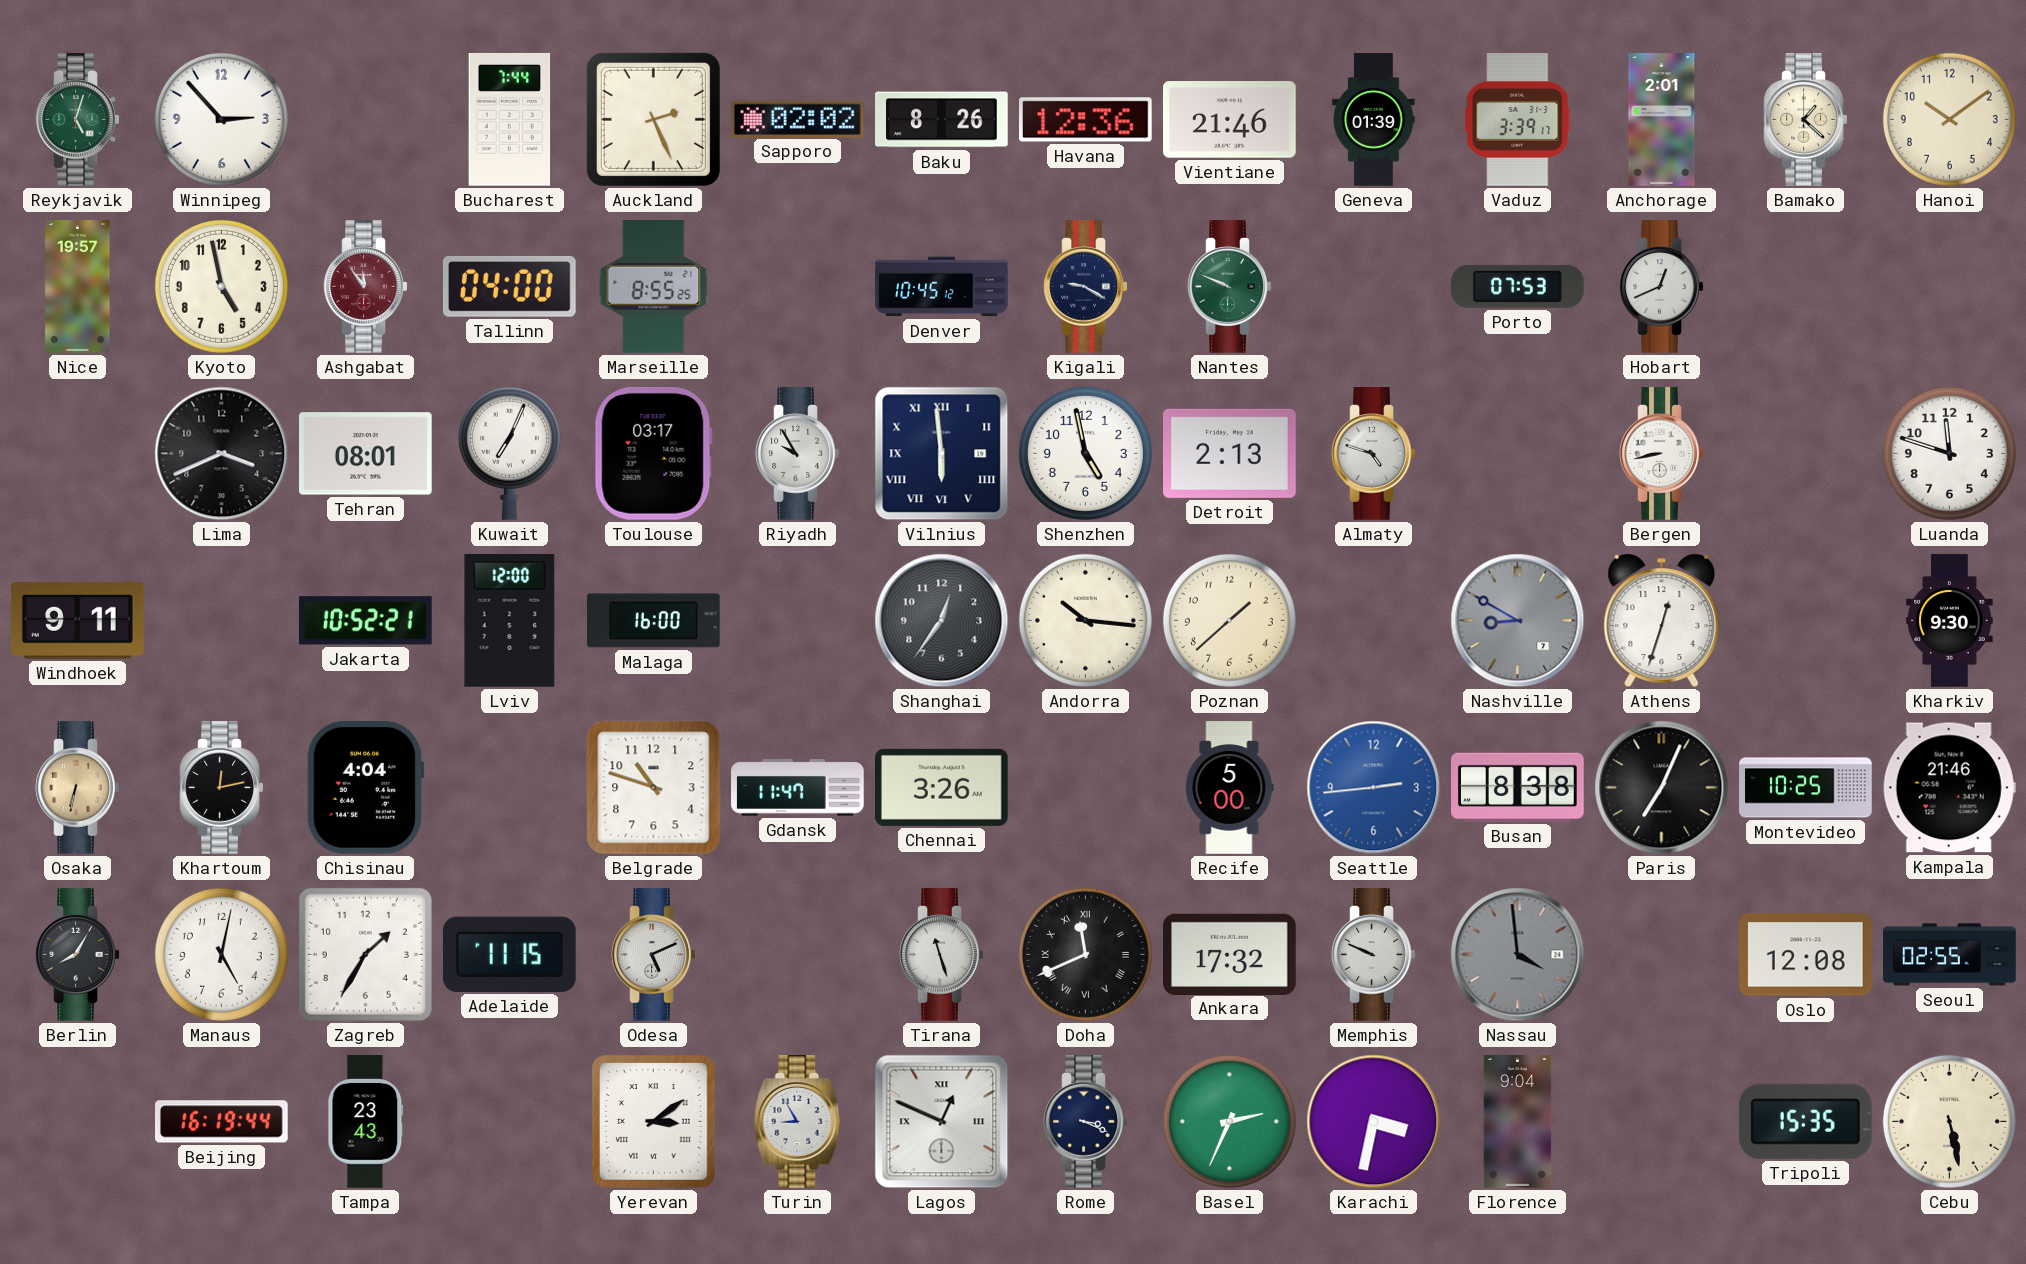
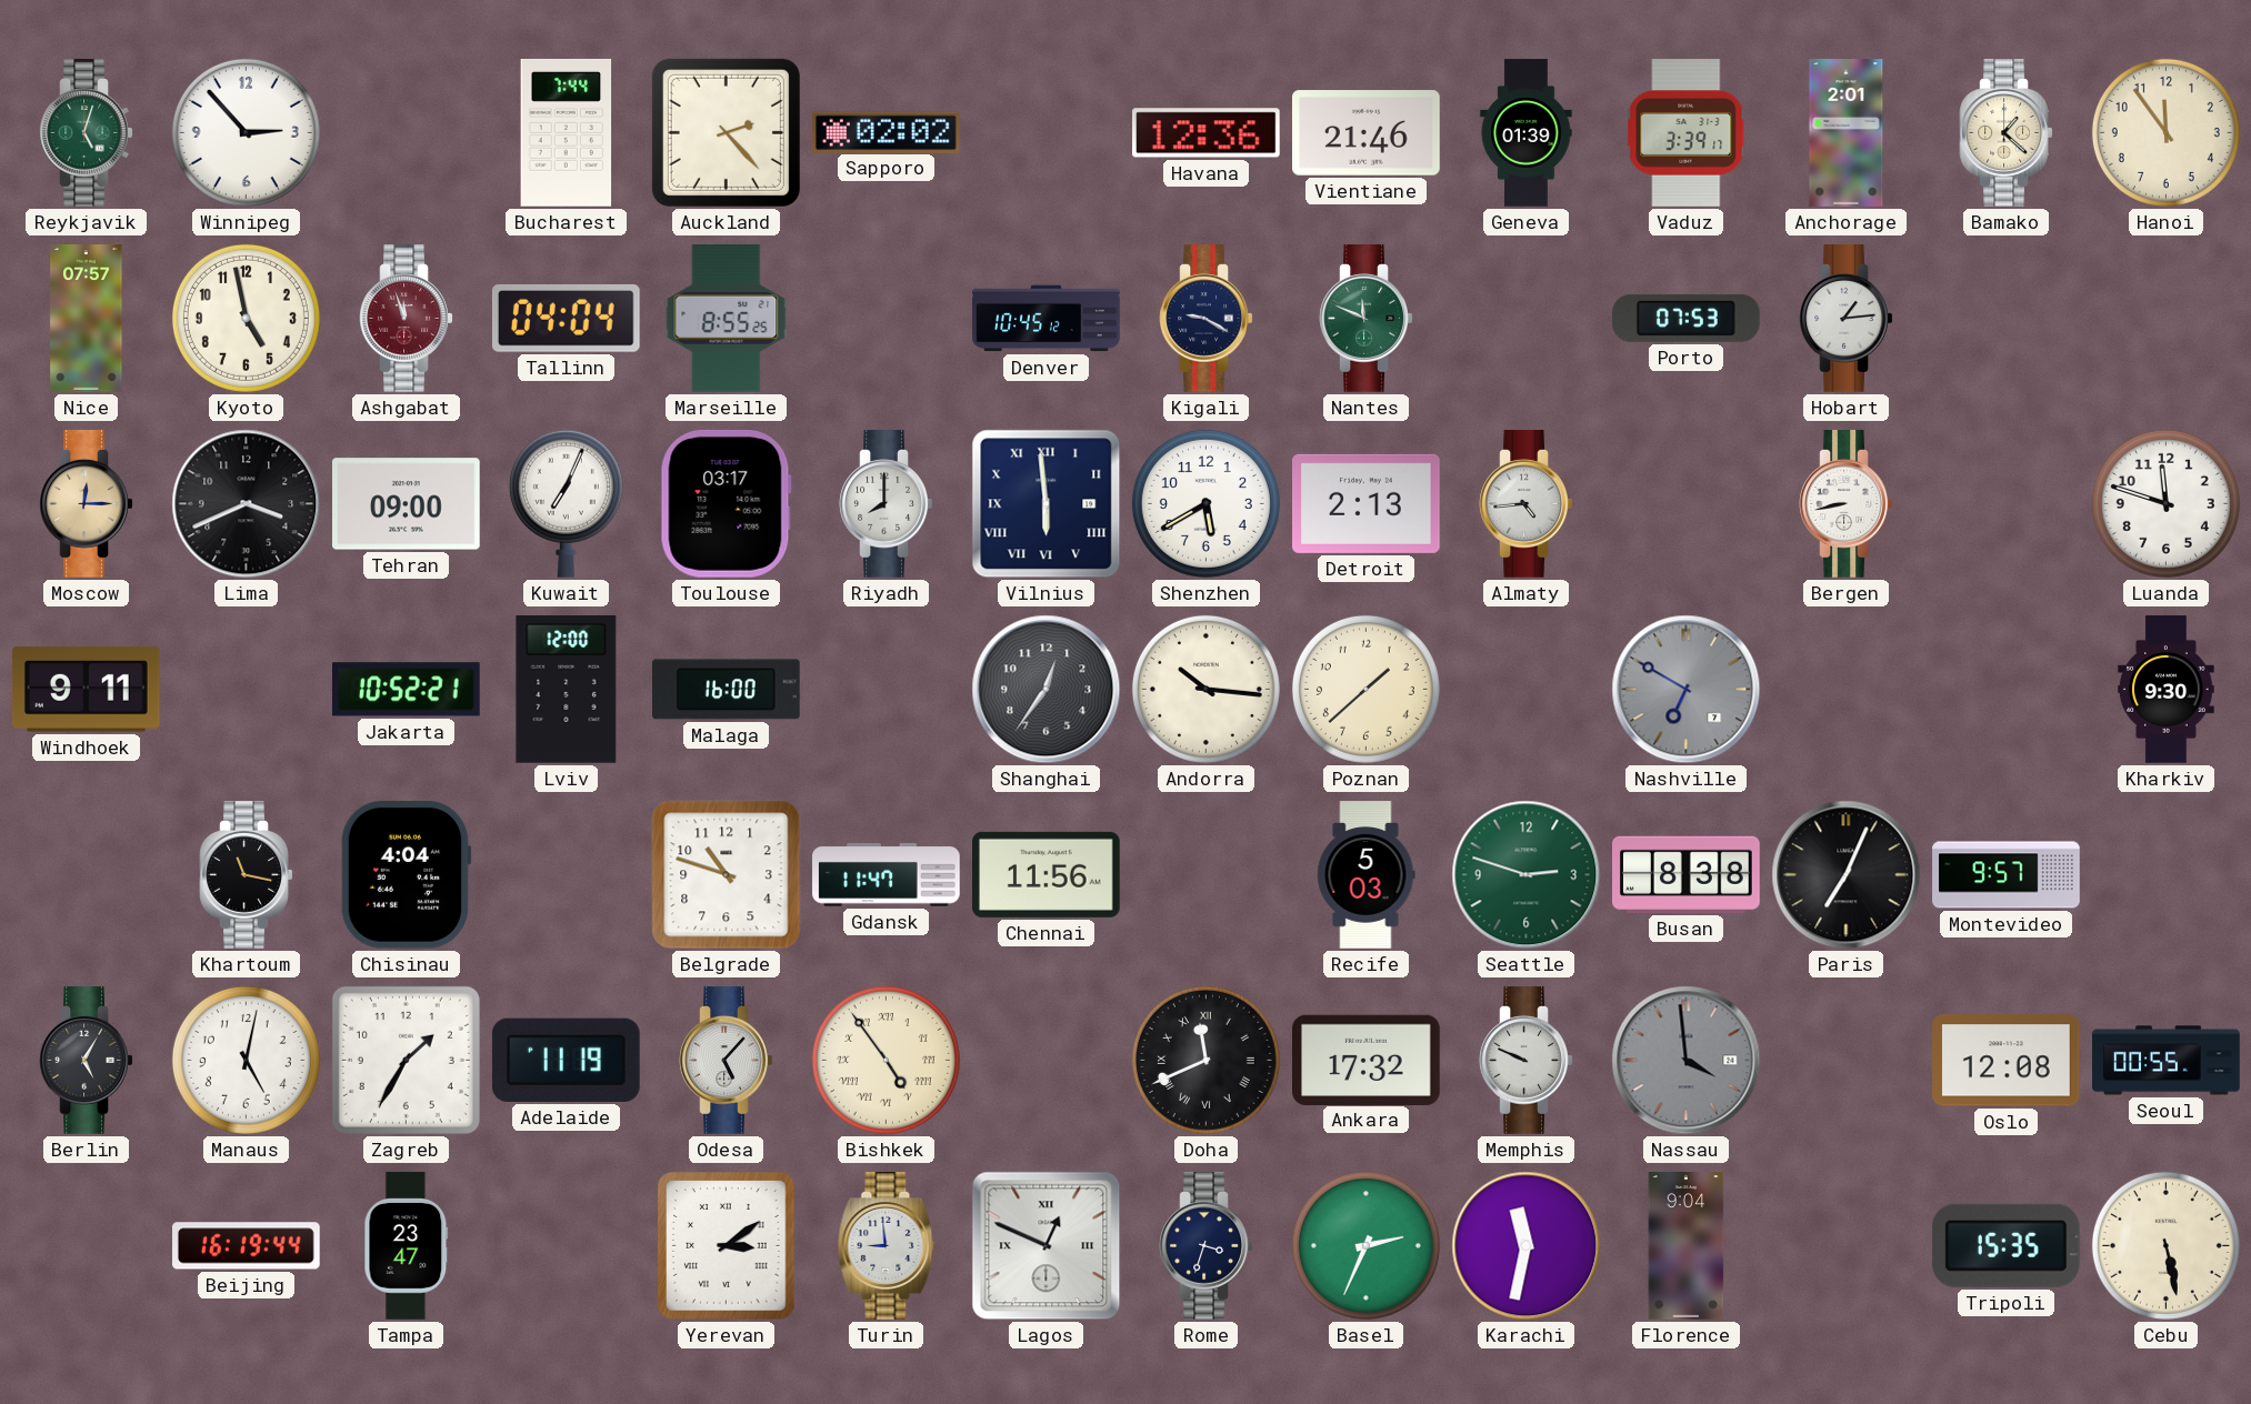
Auckland: 2:26 -> 2:23 (726, 132)
Baku: 8:26 -> none (942, 120)
Hanoi: 10:09 -> 11:54 (2165, 132)
Nice: 19:57 -> 07:57 (87, 319)
Ashgabat: 11:54 -> 11:57 (407, 319)
Tallinn: 04:00 -> 04:04 (566, 319)
Nantes: 9:49 -> 11:49 (1367, 319)
Hobart: 12:41 -> 1:14 (1847, 319)
Moscow: none -> 12:15 (87, 504)
Tehran: 08:01 -> 09:00 (407, 504)
Riyadh: 9:55 -> 8:00 (887, 504)
Shenzhen: 4:58 -> 5:40 (1205, 503)
Almaty: 4:48 -> 4:44 (1527, 504)
Nashville: 8:50 -> 6:50 (1687, 690)
Athens: 12:33 -> none (1662, 620)
Osaka: 6:32 -> none (78, 788)
Khartoum: 12:13 -> 11:17 (247, 875)
Chennai: 3:26 -> 11:56 (1047, 874)
Recife: 5:00 -> 5:03 (1367, 875)
Seattle: 2:44 -> 2:48 (1527, 875)
Seattle dial: blue -> green (1527, 875)
Montevideo: 10:25 -> 9:57 (2007, 875)
Kampala: 21:46 -> none (1949, 788)
Berlin: 8:05 -> 5:05 (87, 1061)
Adelaide: 11:15 -> 11:19 (566, 1060)
Odesa: 5:11 -> 5:07 (727, 1061)
Bishkek: none -> 4:54 (886, 1060)
Tirana: 11:27 -> none (942, 955)
Seoul: 02:55 -> 00:55 (2167, 1061)
Tampa: 23:43 -> 23:47 (407, 1246)
Turin: 8:55 -> 8:59 (887, 1246)
Rome: 3:19 -> 3:33 (1207, 1246)
Karachi: 3:32 -> 11:32 (1527, 1246)
